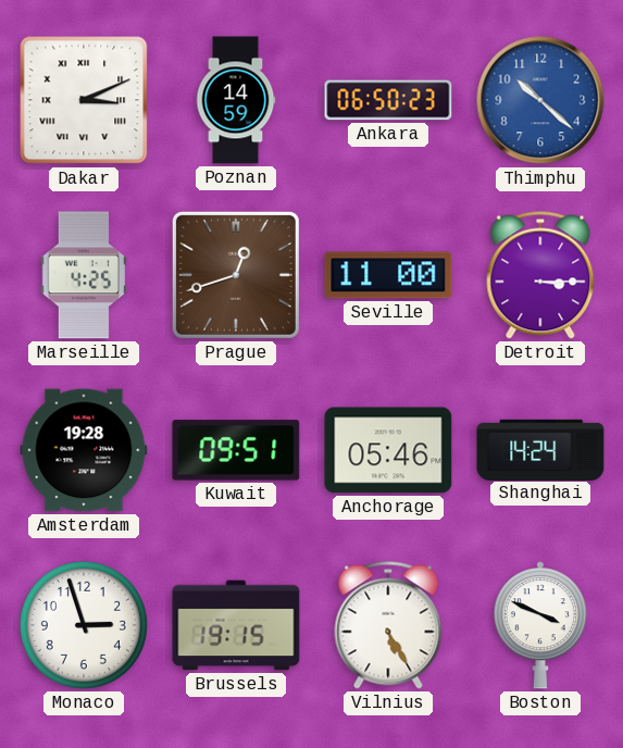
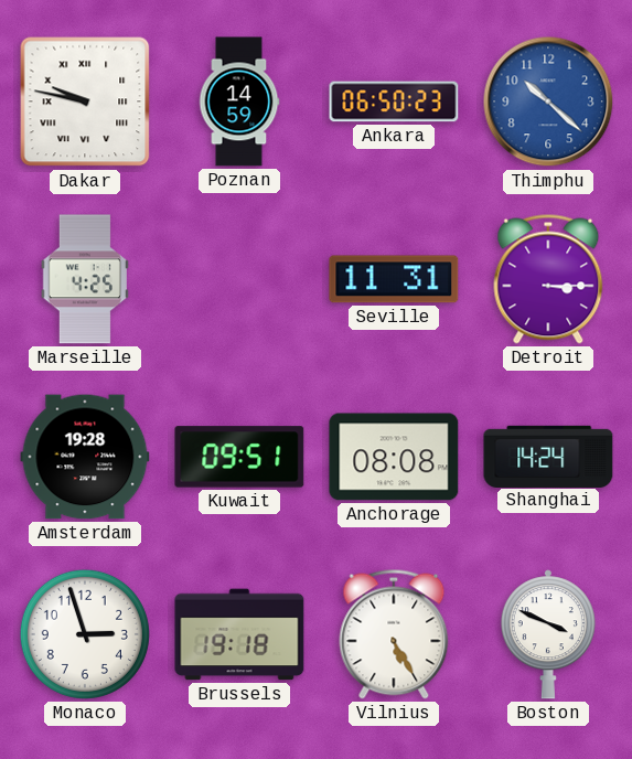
Dakar: 3:11 -> 9:47 (85, 101)
Prague: 12:42 -> none (236, 275)
Seville: 11:00 -> 11:31 (394, 279)
Anchorage: 05:46 -> 08:08 (394, 457)
Brussels: 19:15 -> 19:18 (239, 634)
